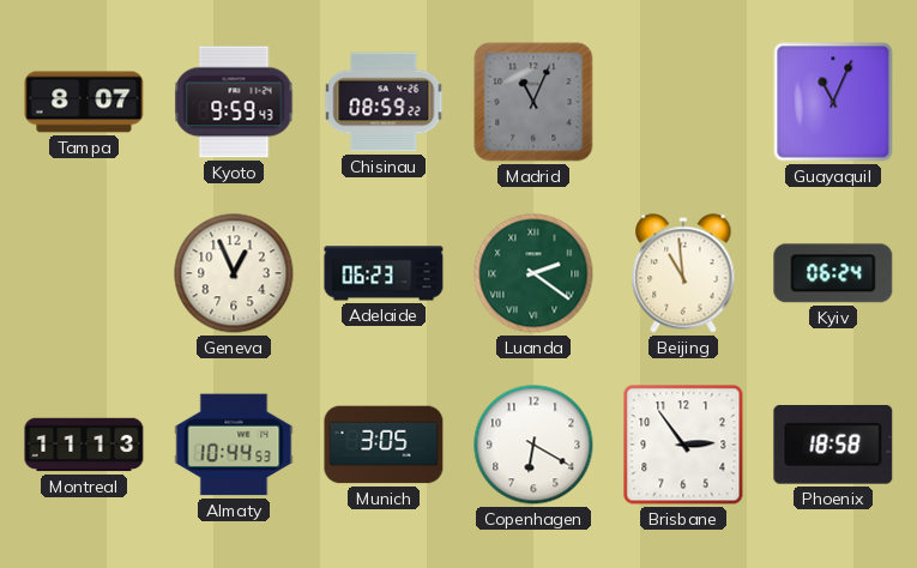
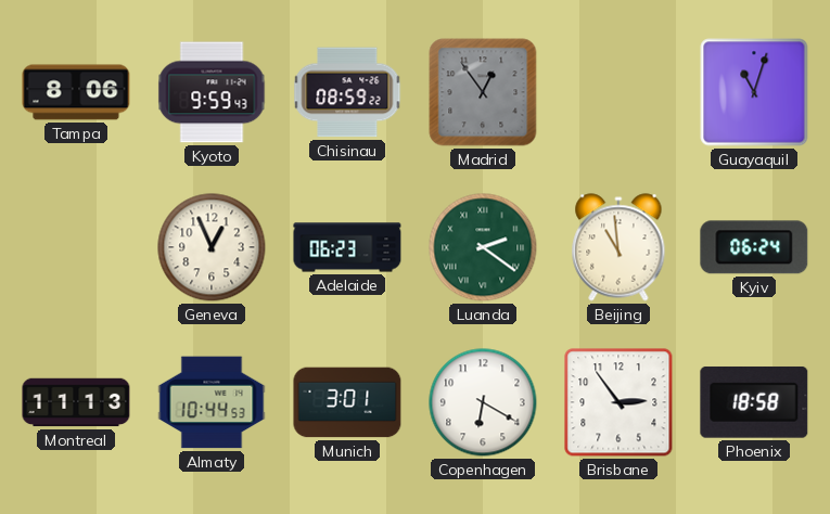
Tampa: 8:07 -> 8:06 (76, 92)
Madrid: 11:04 -> 12:54 (483, 92)
Guayaquil: 11:04 -> 11:03 (754, 92)
Munich: 3:05 -> 3:01 (347, 402)
